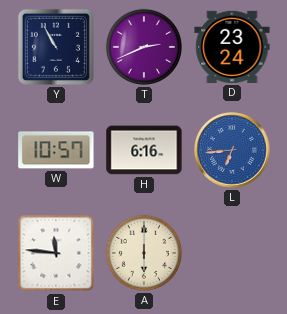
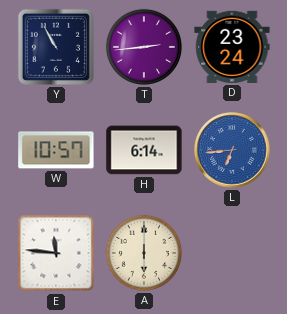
T: 2:41 -> 2:44 (144, 47)
H: 6:16 -> 6:14 (144, 150)
